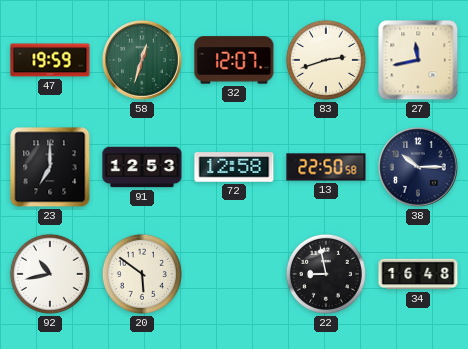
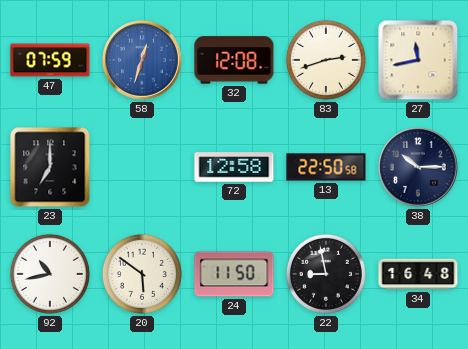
47: 19:59 -> 07:59 (50, 60)
58 dial: green -> blue (142, 60)
32: 12:07 -> 12:08 (234, 60)
91: 12:53 -> none (142, 167)
24: none -> 11:50 (234, 274)
